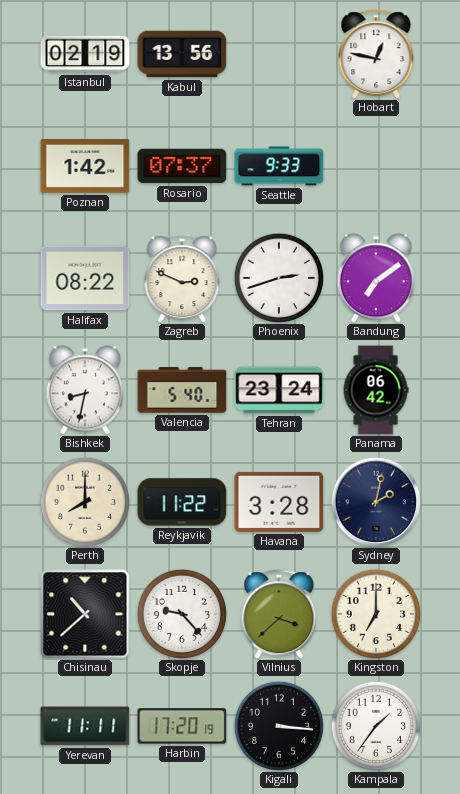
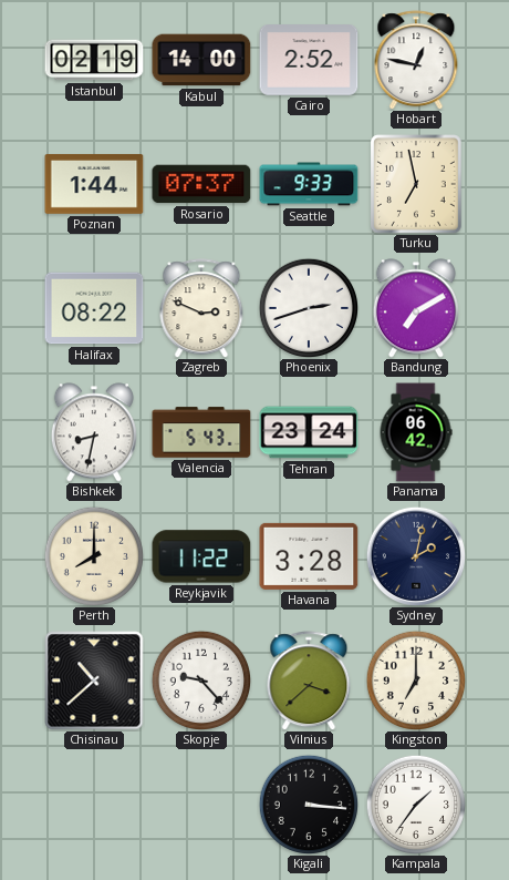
Kabul: 13:56 -> 14:00 (201, 60)
Cairo: none -> 2:52 (309, 61)
Poznan: 1:42 -> 1:44 (94, 184)
Turku: none -> 6:58 (417, 184)
Bandung: 7:09 -> 7:10 (416, 308)
Valencia: 5:40 -> 5:43 (201, 432)
Yerevan: 11:11 -> none (85, 726)
Harbin: 17:20 -> none (182, 726)
